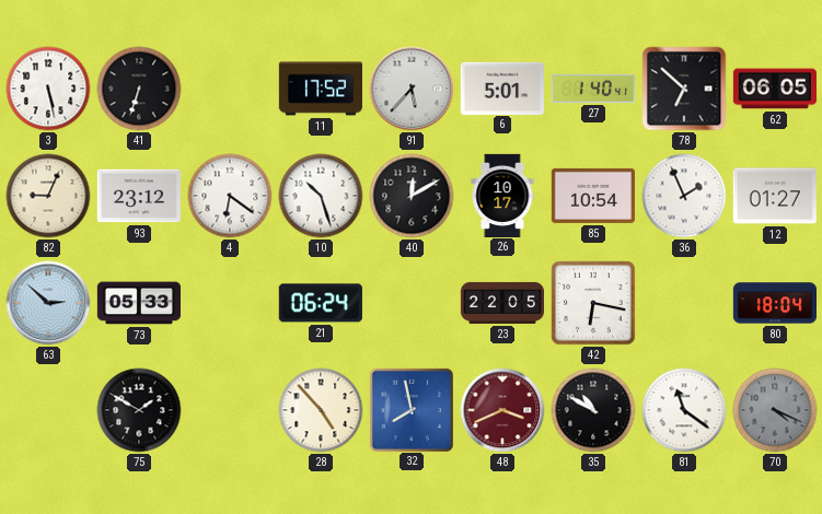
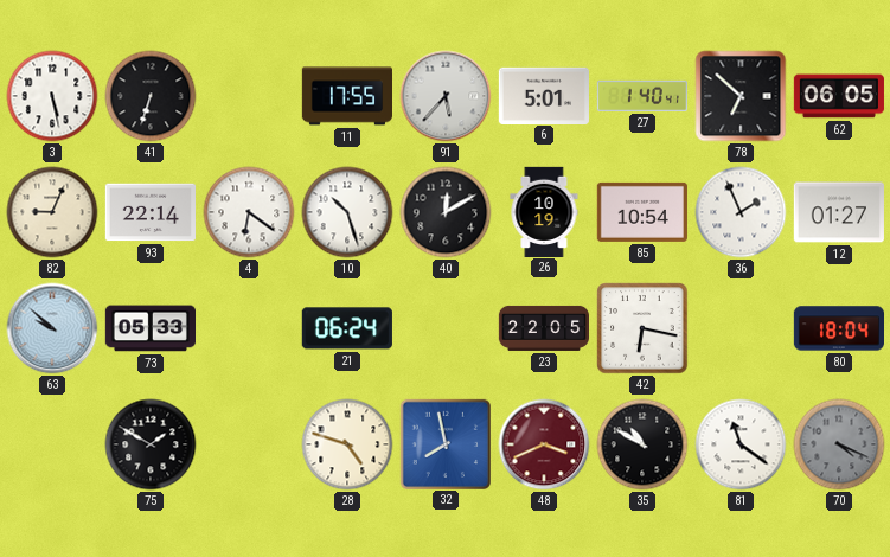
11: 17:52 -> 17:55 (346, 96)
93: 23:12 -> 22:14 (149, 212)
26: 10:17 -> 10:19 (544, 211)
63: 2:52 -> 9:52 (52, 328)
28: 4:53 -> 4:48 (347, 444)
